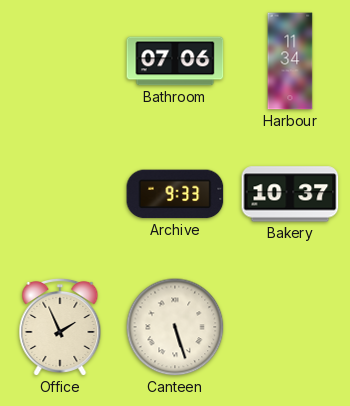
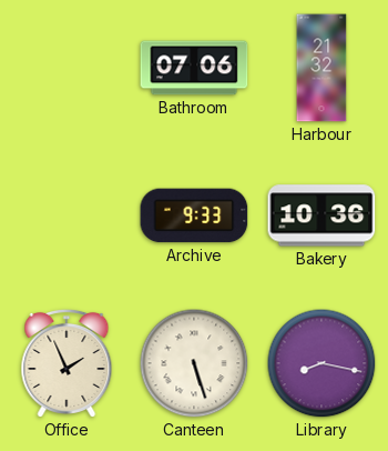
Harbour: 11:34 -> 21:32 (321, 68)
Bakery: 10:37 -> 10:36 (321, 216)
Library: none -> 8:17 (321, 363)
